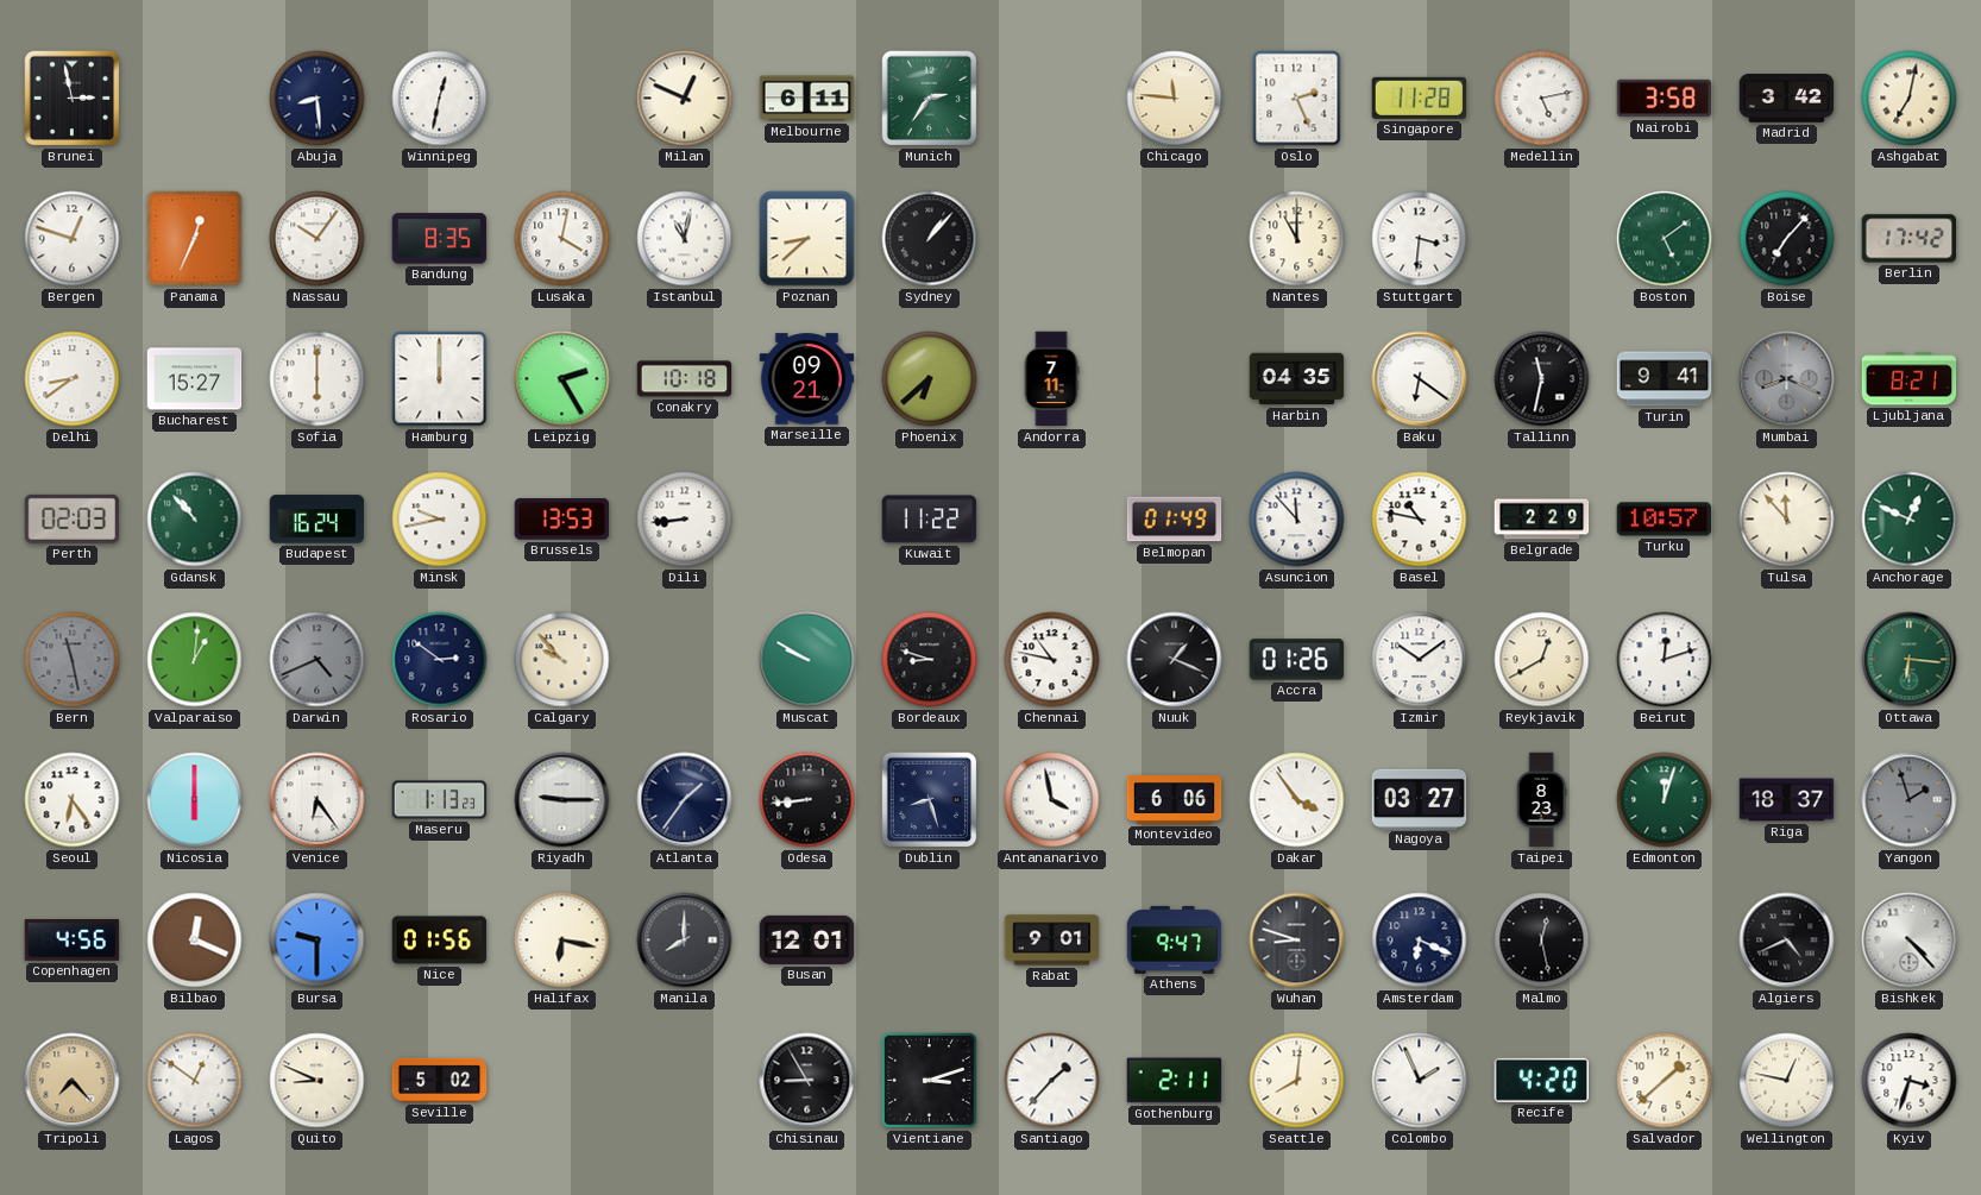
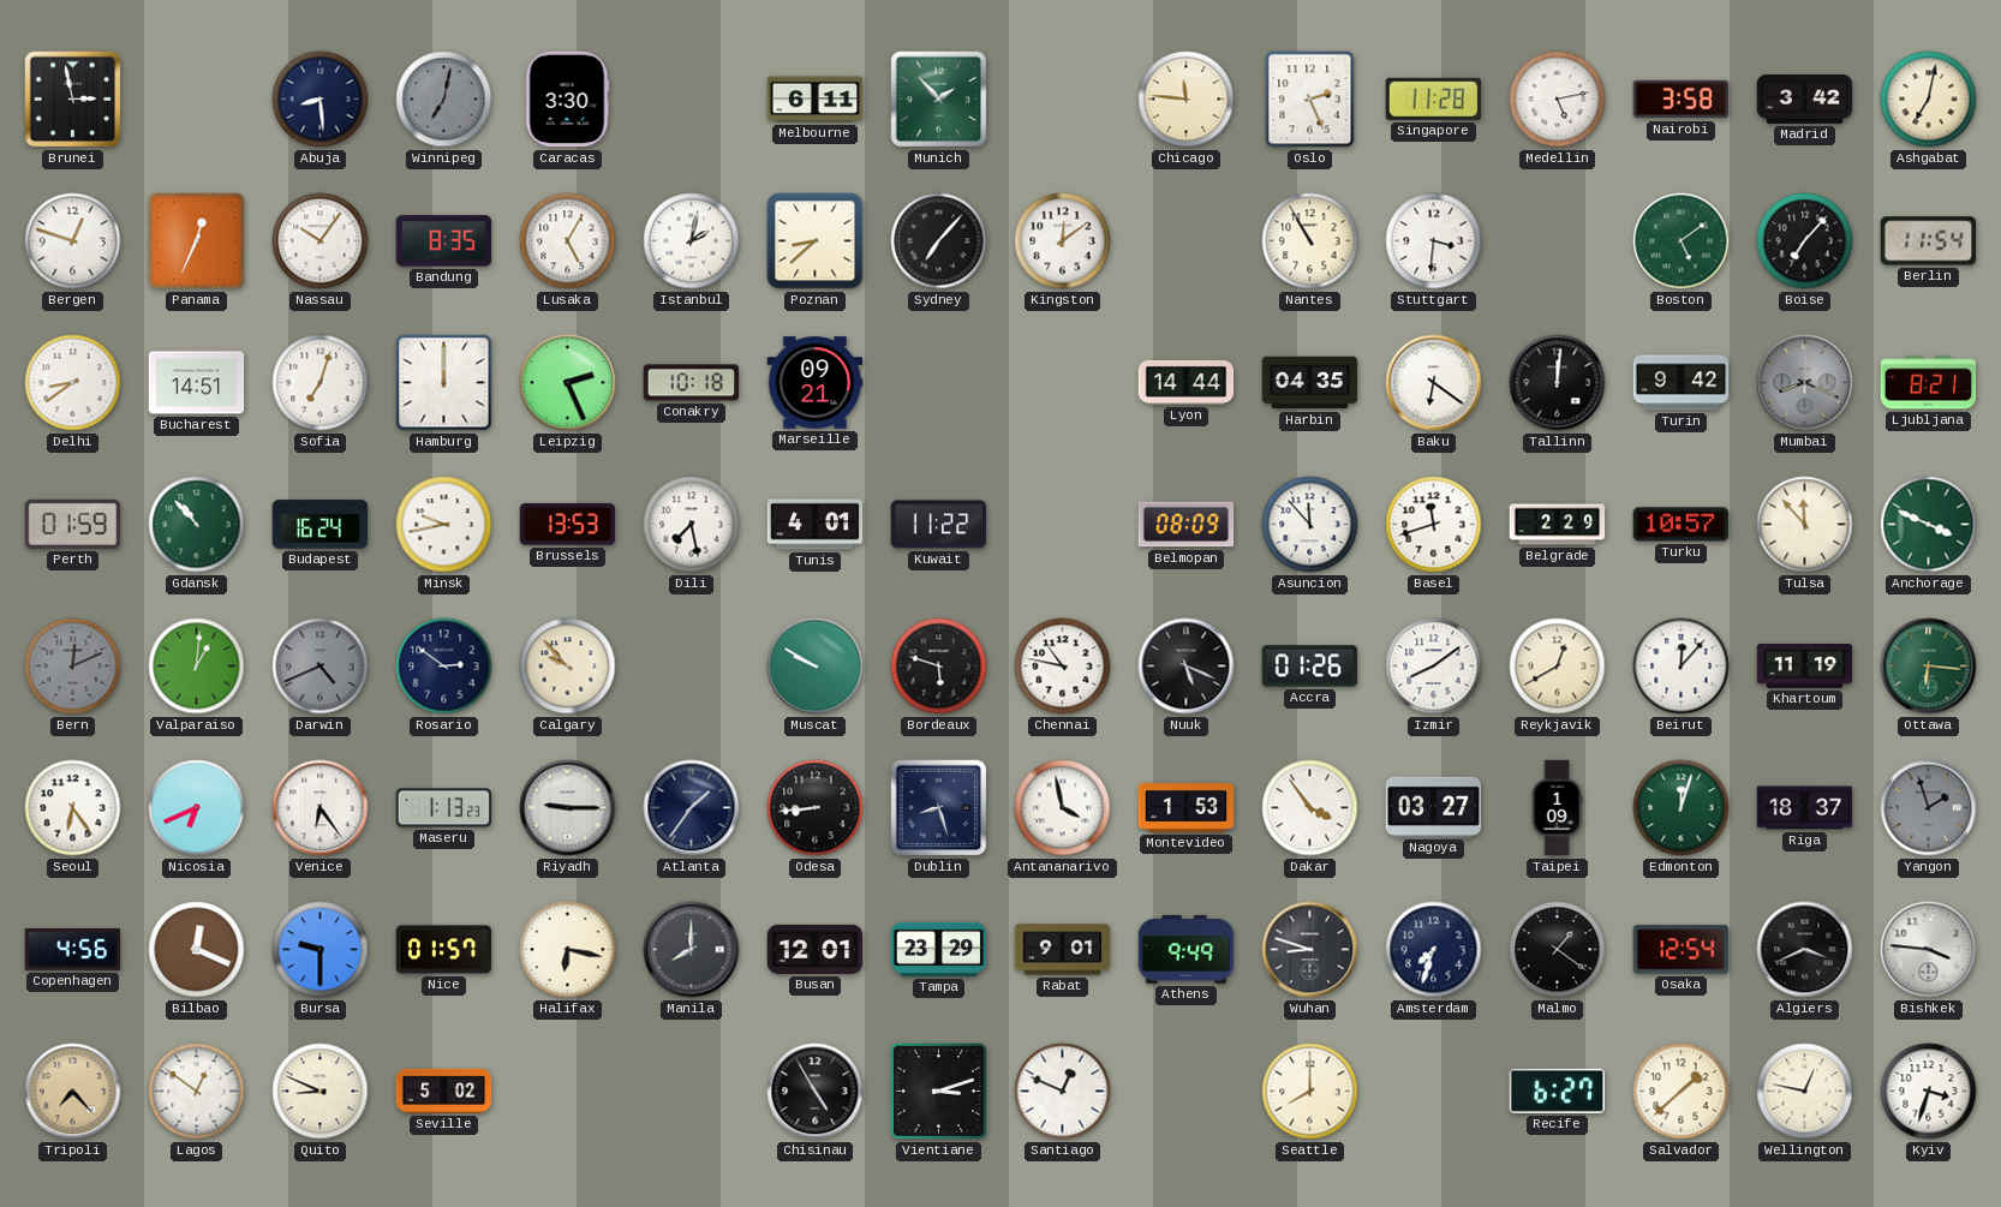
Winnipeg: 12:32 -> 7:02 (444, 100)
Winnipeg dial: white -> grey (444, 100)
Caracas: none -> 3:30 (567, 100)
Milan: 12:49 -> none (685, 99)
Munich: 2:36 -> 1:53 (939, 100)
Lusaka: 4:02 -> 5:05 (568, 241)
Istanbul: 11:02 -> 2:02 (692, 241)
Sydney: 1:07 -> 7:07 (939, 241)
Kingston: none -> 12:09 (1063, 241)
Nantes: 11:00 -> 10:55 (1310, 241)
Berlin: 17:42 -> 11:54 (1929, 241)
Bucharest: 15:27 -> 14:51 (197, 383)
Sofia: 6:00 -> 7:03 (321, 383)
Leipzig: 2:25 -> 2:26 (568, 383)
Phoenix: 6:38 -> none (930, 379)
Andorra: 7:11 -> none (1051, 379)
Lyon: none -> 14:44 (1187, 382)
Tallinn: 11:32 -> 12:01 (1558, 383)
Turin: 9:41 -> 9:42 (1682, 383)
Perth: 02:03 -> 01:59 (73, 524)
Dili: 8:44 -> 7:28 (692, 525)
Tunis: none -> 4:01 (816, 525)
Belmopan: 01:49 -> 08:09 (1187, 525)
Basel: 10:47 -> 11:42 (1434, 525)
Anchorage: 12:49 -> 3:49 (1929, 525)
Bern: 11:28 -> 12:11 (73, 667)
Bordeaux: 8:48 -> 5:48 (939, 667)
Nuuk: 1:19 -> 5:19 (1187, 667)
Izmir: 10:09 -> 8:09 (1434, 667)
Beirut: 12:12 -> 12:07 (1682, 667)
Khartoum: none -> 11:19 (1805, 667)
Nicosia: 6:00 -> 6:41 (197, 808)
Montevideo: 6:06 -> 1:53 (1187, 808)
Taipei: 8:23 -> 1:09 (1557, 808)
Nice: 01:56 -> 01:57 (444, 950)
Tampa: none -> 23:29 (939, 949)
Athens: 9:47 -> 9:49 (1187, 949)
Amsterdam: 6:19 -> 7:33 (1434, 950)
Malmo: 12:28 -> 1:21 (1558, 950)
Osaka: none -> 12:54 (1682, 950)
Algiers: 4:41 -> 3:41 (1805, 950)
Bishkek: 4:23 -> 3:46 (1929, 950)
Chisinau: 8:55 -> 4:55 (816, 1092)
Santiago: 1:37 -> 12:49 (1063, 1092)
Gothenburg: 2:11 -> none (1175, 1081)
Seattle: 8:01 -> 8:00 (1310, 1092)
Colombo: 1:56 -> none (1420, 1081)
Recife: 4:20 -> 6:27 (1557, 1091)
